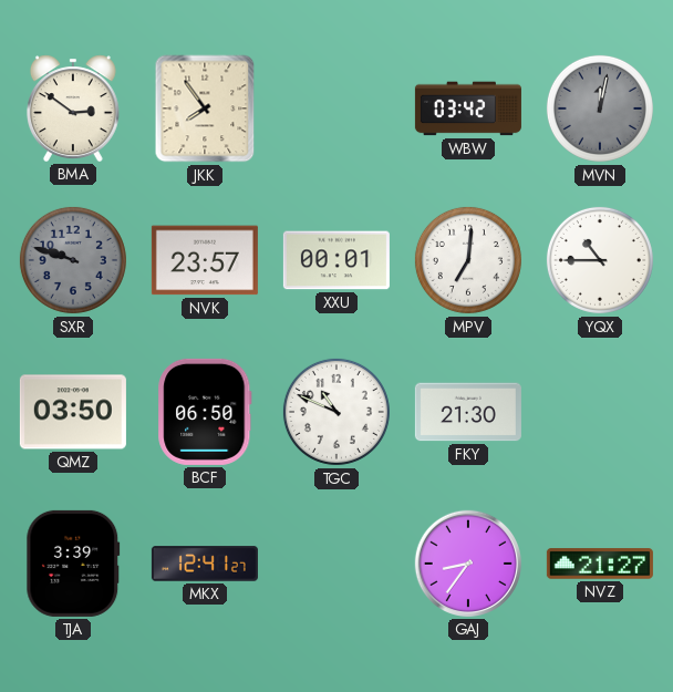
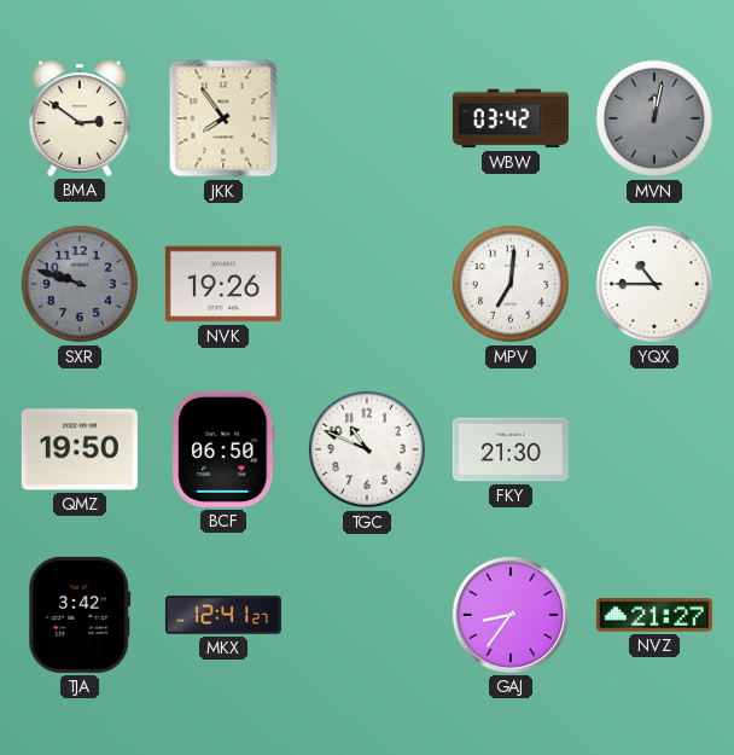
NVK: 23:57 -> 19:26 (223, 284)
XXU: 00:01 -> none (336, 260)
QMZ: 03:50 -> 19:50 (80, 449)
TJA: 3:39 -> 3:42 (80, 615)
